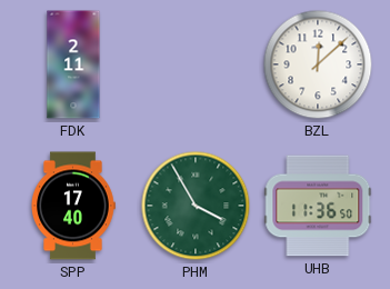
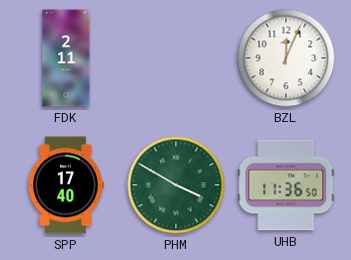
BZL: 12:08 -> 12:04 (286, 58)
PHM: 3:55 -> 3:50 (176, 185)
